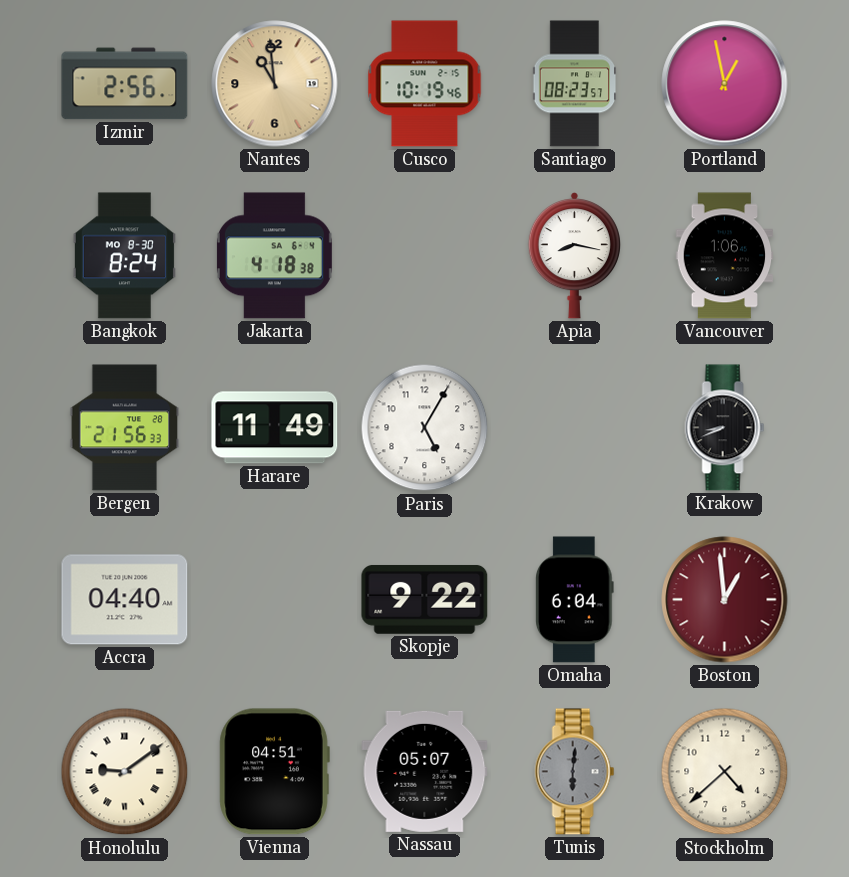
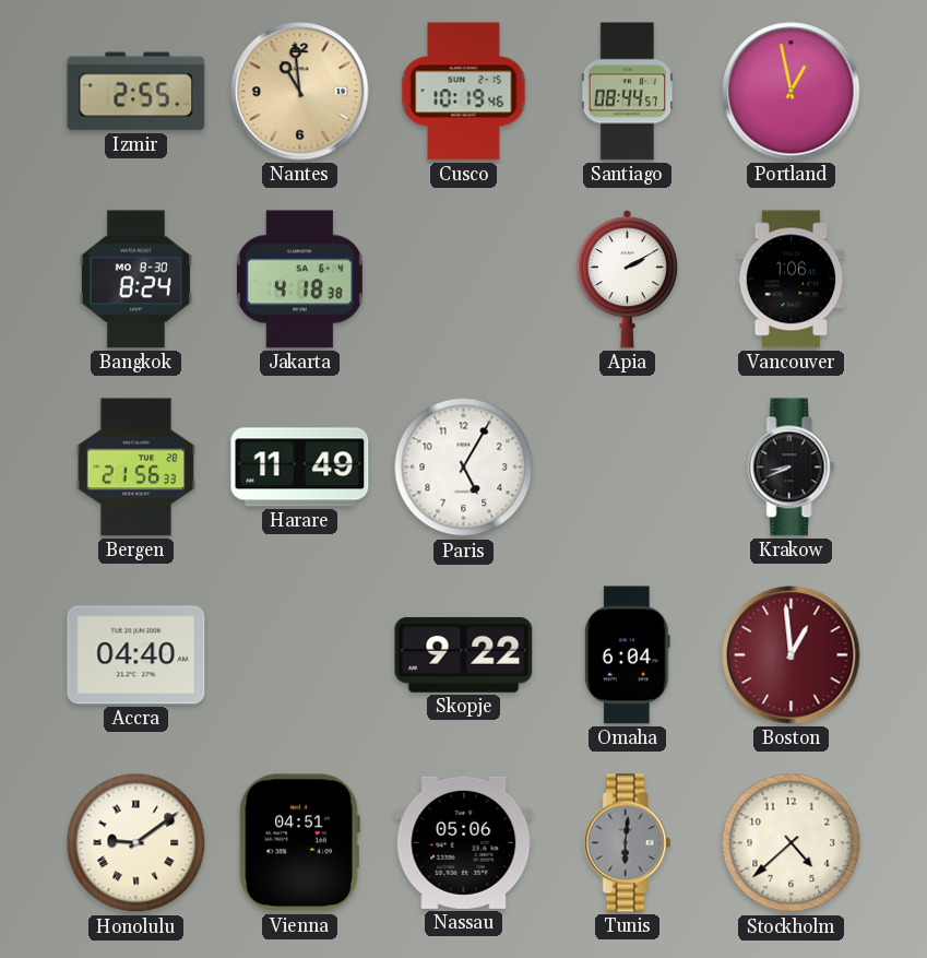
Izmir: 2:56 -> 2:55 (136, 92)
Santiago: 08:23 -> 08:44 (628, 92)
Apia: 8:17 -> 2:10 (627, 280)
Nassau: 05:07 -> 05:06 (464, 842)
